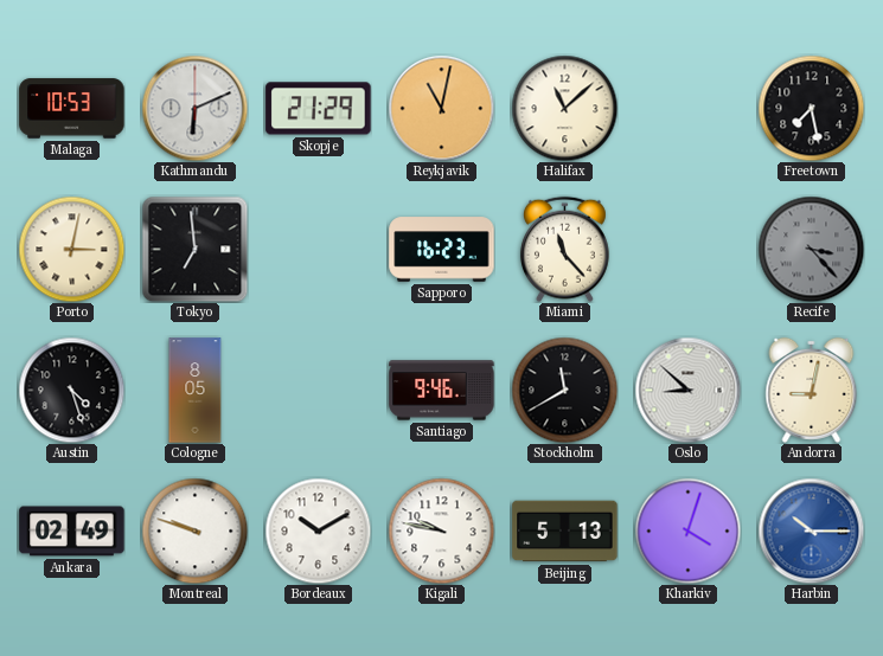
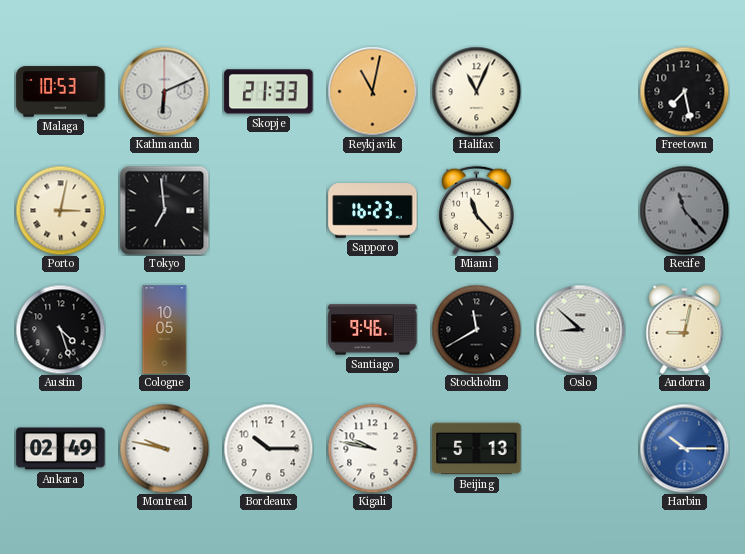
Skopje: 21:29 -> 21:33 (269, 92)
Halifax: 11:08 -> 11:04 (476, 91)
Recife: 3:23 -> 11:23 (684, 210)
Cologne: 8:05 -> 10:05 (165, 330)
Montreal: 9:48 -> 9:47 (164, 448)
Bordeaux: 10:10 -> 10:15 (268, 448)
Kharkiv: 4:03 -> none (687, 530)
